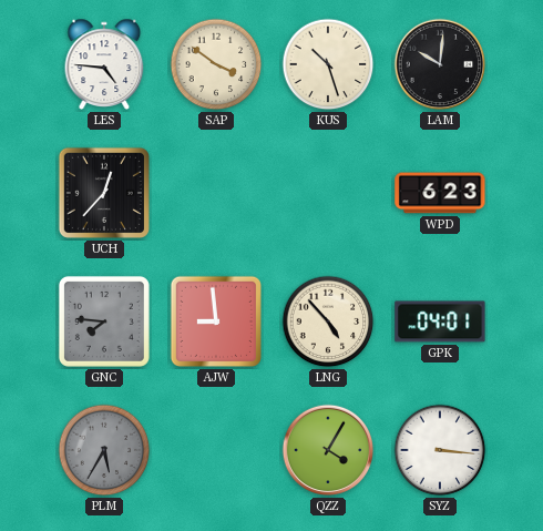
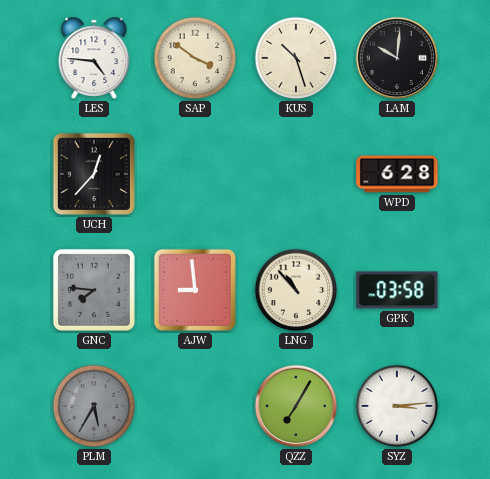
WPD: 6:23 -> 6:28 (397, 174)
LNG: 4:53 -> 10:53 (296, 290)
GPK: 04:01 -> 03:58 (397, 290)
QZZ: 4:05 -> 7:05 (296, 406)
SYZ: 3:16 -> 3:14 (397, 406)
